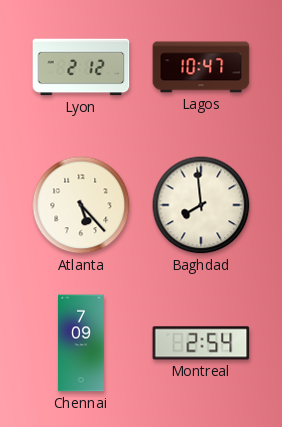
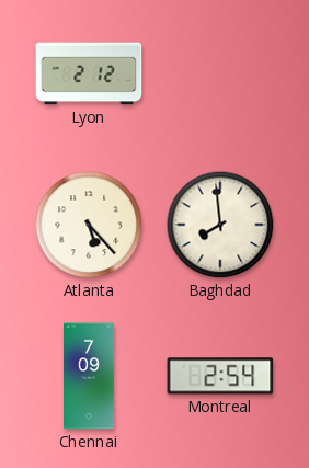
Lagos: 10:47 -> none (201, 67)
